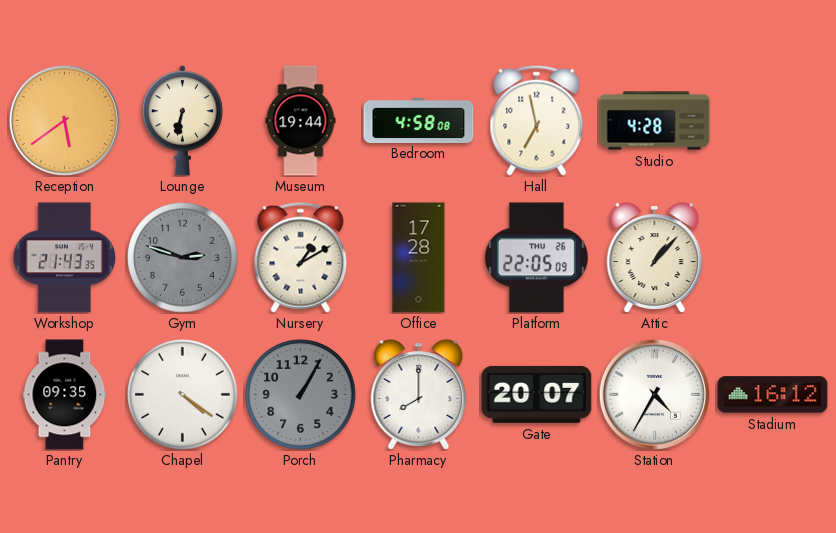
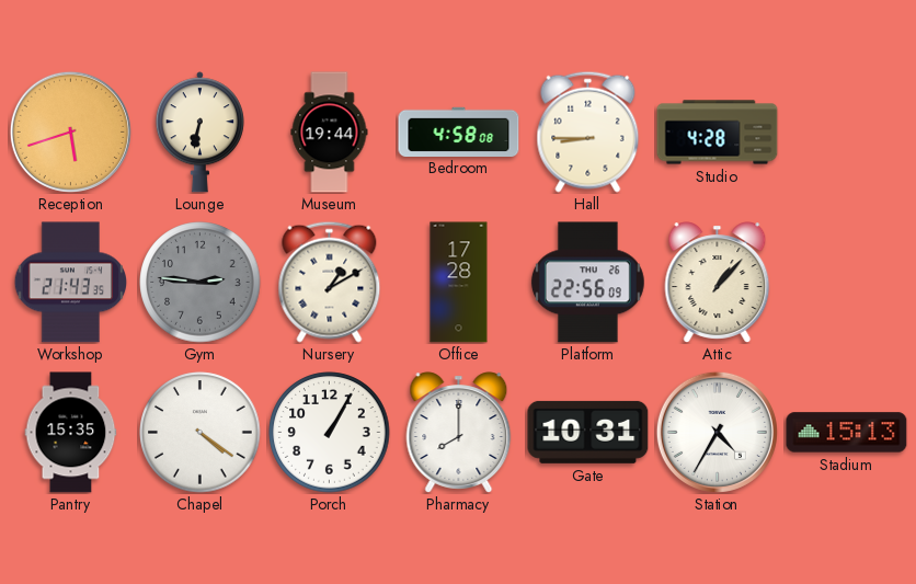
Reception: 5:39 -> 5:42 (70, 131)
Hall: 6:58 -> 8:45 (588, 131)
Gym: 2:48 -> 2:46 (201, 283)
Platform: 22:05 -> 22:56 (587, 283)
Pantry: 09:35 -> 15:35 (71, 433)
Porch dial: grey -> white (330, 433)
Gate: 20:07 -> 10:31 (588, 432)
Stadium: 16:12 -> 15:13 (847, 433)
